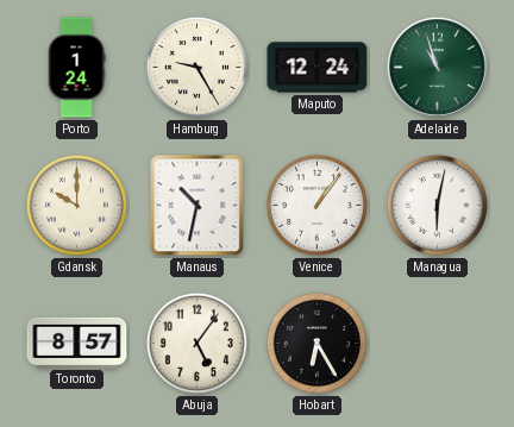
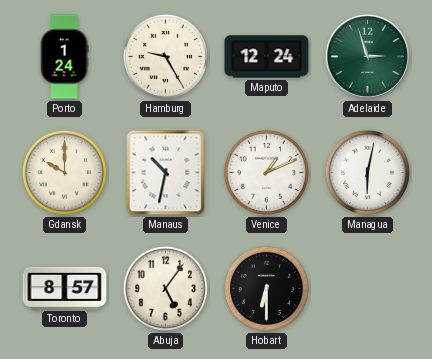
Adelaide: 10:57 -> 2:57 (367, 56)
Venice: 1:06 -> 1:11 (266, 172)
Hobart: 6:25 -> 6:30 (266, 288)
